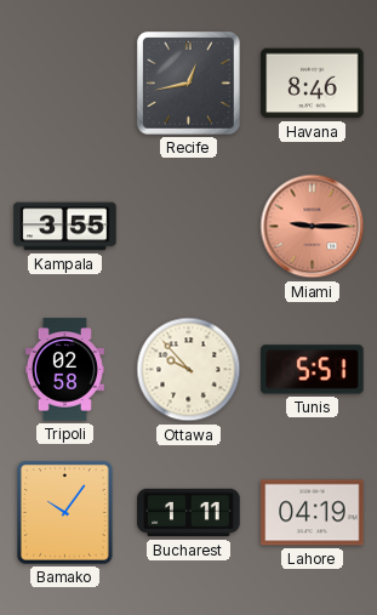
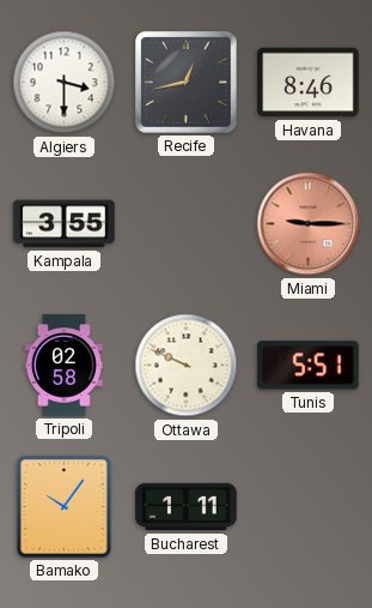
Algiers: none -> 3:30 (65, 83)
Ottawa: 9:53 -> 9:49 (187, 366)
Lahore: 04:19 -> none (313, 513)
